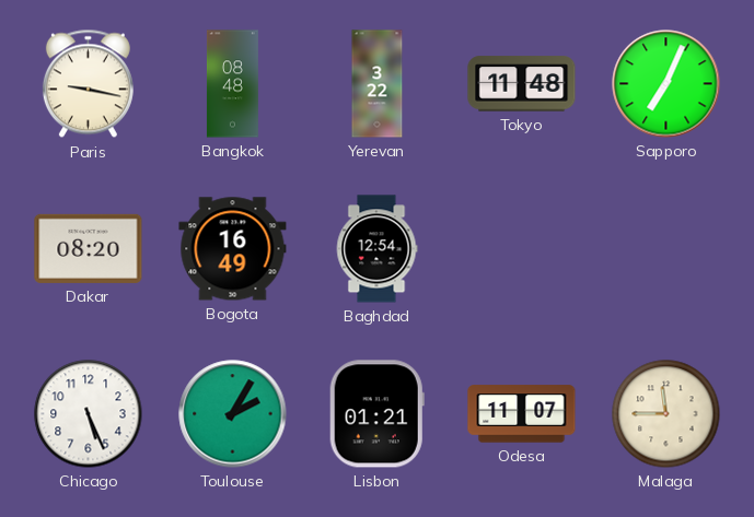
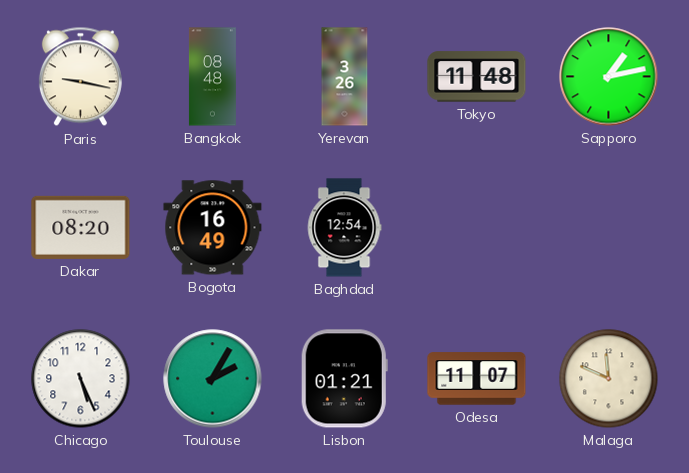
Yerevan: 3:22 -> 3:26 (345, 77)
Sapporo: 7:04 -> 1:13 (609, 77)
Malaga: 11:45 -> 11:49 (609, 379)
